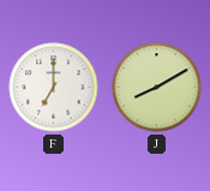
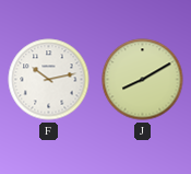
F: 7:00 -> 10:13 (49, 80)
